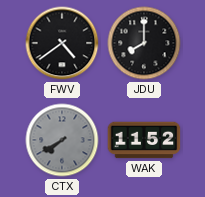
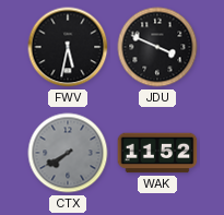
FWV: 4:39 -> 5:32 (68, 47)
JDU: 8:00 -> 3:49 (157, 47)
